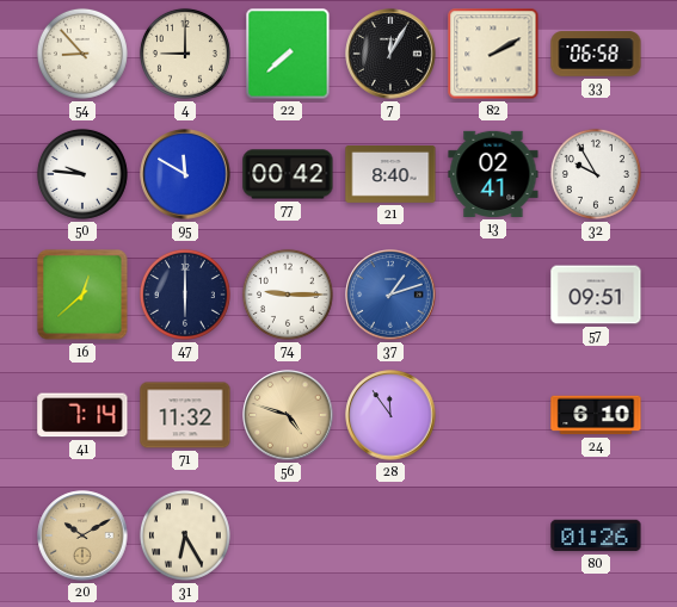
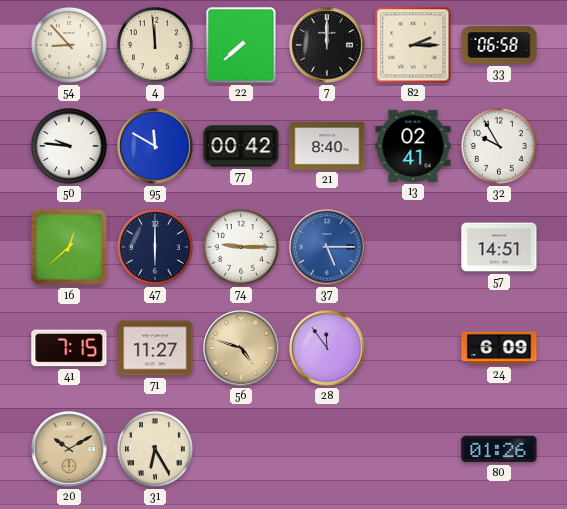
4: 9:00 -> 11:59 (155, 45)
7: 12:05 -> 12:00 (327, 45)
82: 2:10 -> 2:15 (413, 45)
37: 1:12 -> 5:15 (327, 247)
57: 09:51 -> 14:51 (499, 247)
41: 7:14 -> 7:15 (69, 348)
71: 11:32 -> 11:27 (155, 348)
24: 6:10 -> 6:09 (499, 348)
